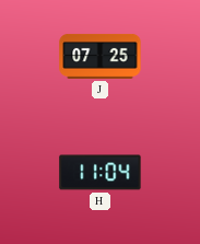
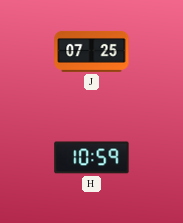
H: 11:04 -> 10:59 (92, 158)
